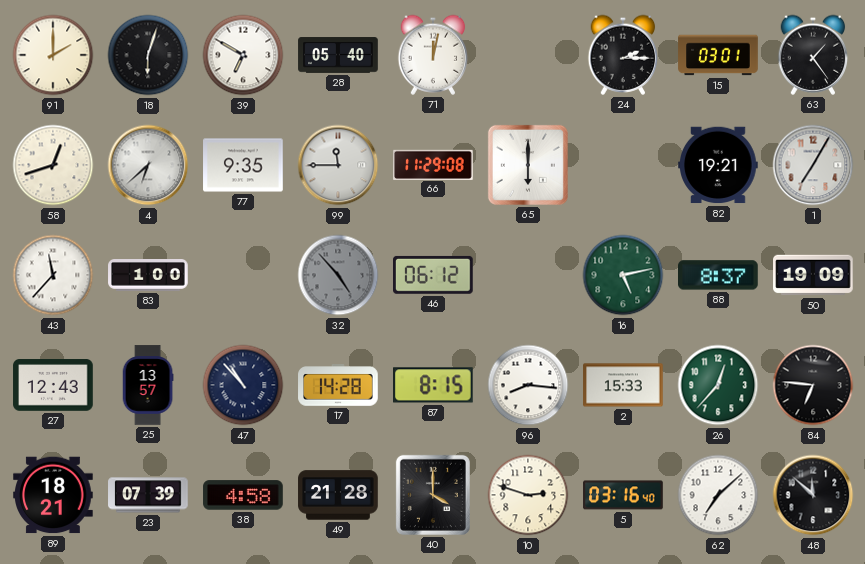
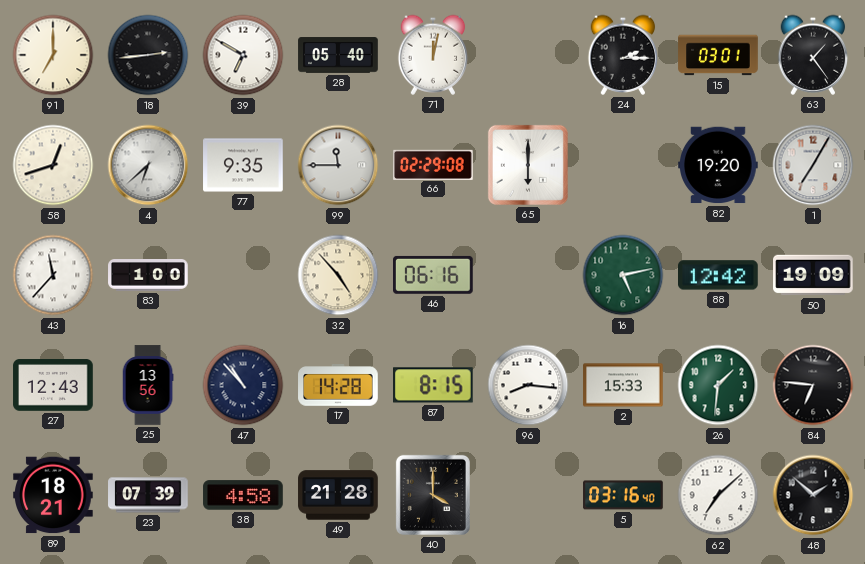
91: 2:00 -> 7:00 (53, 55)
18: 6:03 -> 2:44 (148, 55)
66: 11:29 -> 02:29 (433, 164)
82: 19:21 -> 19:20 (718, 165)
32 dial: grey -> cream (338, 275)
46: 06:12 -> 06:16 (434, 275)
88: 8:37 -> 12:42 (718, 275)
25: 13:57 -> 13:56 (148, 385)
26: 12:37 -> 1:31 (718, 385)
10: 2:48 -> none (528, 495)
48: 11:52 -> 1:52 (813, 495)
